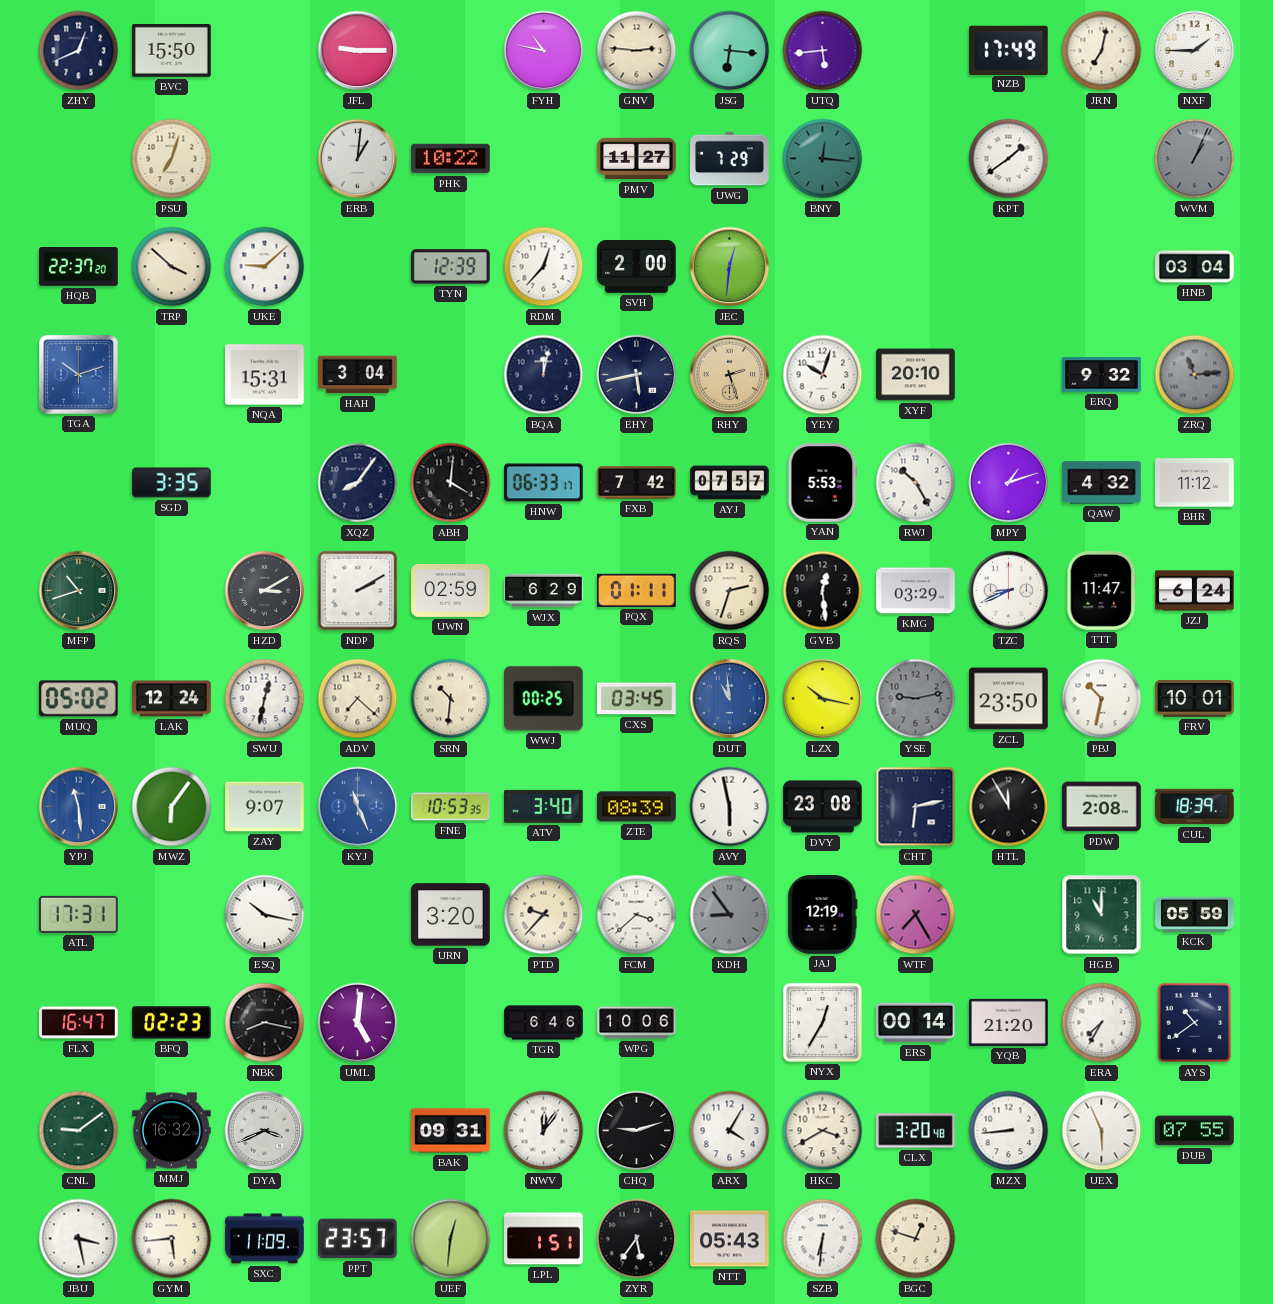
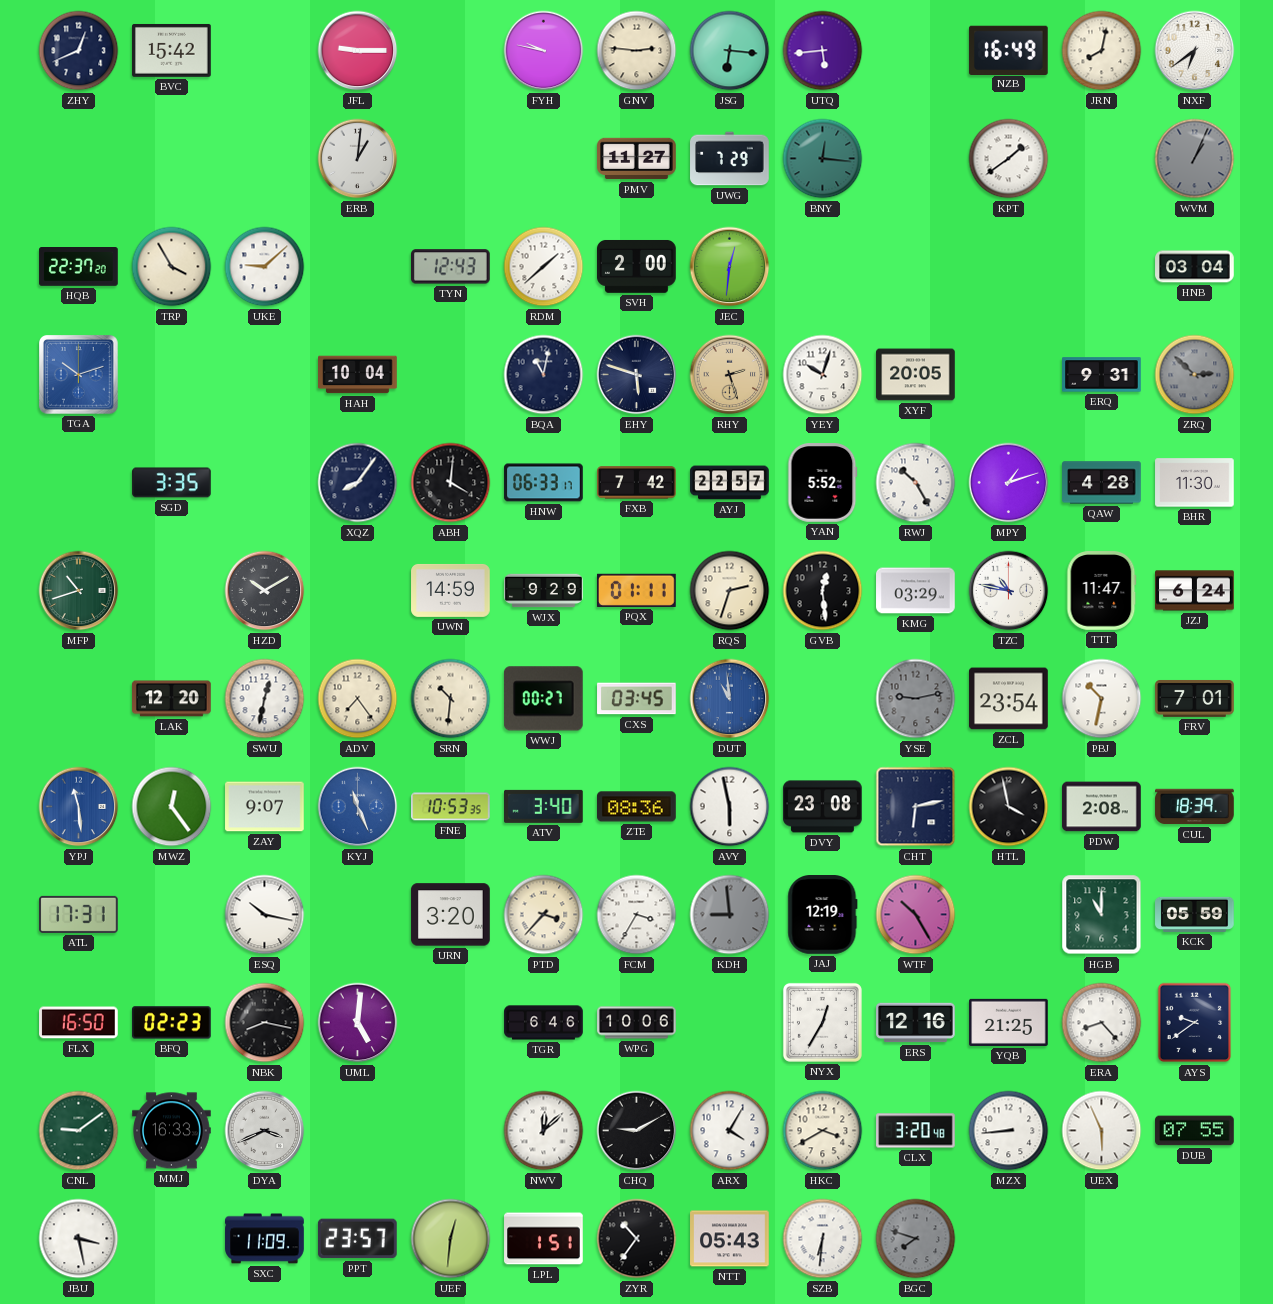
BVC: 15:50 -> 15:42 (172, 50)
FYH: 10:47 -> 9:47 (544, 51)
NZB: 17:49 -> 16:49 (1008, 50)
JRN: 7:02 -> 8:02 (1102, 51)
NXF: 1:45 -> 6:39 (1195, 51)
PSU: 7:03 -> none (172, 159)
PHK: 10:22 -> none (451, 159)
TRP: 3:52 -> 3:55 (172, 267)
TYN: 12:39 -> 12:43 (451, 267)
RDM: 12:37 -> 1:38 (544, 267)
NQA: 15:31 -> none (265, 375)
HAH: 3:04 -> 10:04 (358, 375)
BQA: 12:02 -> 11:02 (544, 375)
EHY: 5:43 -> 5:48 (637, 375)
XYF: 20:10 -> 20:05 (916, 375)
ERQ: 9:32 -> 9:31 (1102, 375)
ZRQ: 11:14 -> 2:52 (1195, 375)
AYJ: 07:57 -> 22:57 (730, 483)
YAN: 5:53 -> 5:52 (823, 483)
QAW: 4:32 -> 4:28 (1102, 483)
BHR: 11:12 -> 11:30 (1195, 483)
HZD: 3:10 -> 10:10 (265, 591)
NDP: 2:10 -> none (358, 591)
UWN: 02:59 -> 14:59 (451, 590)
WJX: 6:29 -> 9:29 (544, 591)
TZC: 8:41 -> 10:47 (1009, 591)
MUQ: 05:02 -> none (78, 699)
LAK: 12:24 -> 12:20 (172, 699)
ADV: 7:22 -> 7:24 (358, 699)
WWJ: 00:25 -> 00:27 (543, 699)
LZX: 10:17 -> none (823, 699)
ZCL: 23:50 -> 23:54 (1009, 699)
FRV: 10:01 -> 7:01 (1195, 698)
MWZ: 6:06 -> 12:24 (172, 807)
ZTE: 08:39 -> 08:36 (637, 807)
HTL: 11:55 -> 3:58 (1009, 807)
PTD: 9:37 -> 3:37 (544, 915)
FCM: 3:38 -> 3:35 (637, 915)
KDH: 8:54 -> 8:59 (730, 915)
WTF: 7:25 -> 10:25 (916, 915)
FLX: 16:47 -> 16:50 (79, 1023)
ERS: 00:14 -> 12:16 (916, 1023)
YQB: 21:20 -> 21:25 (1009, 1022)
ERA: 7:35 -> 8:23 (1102, 1023)
AYS: 10:39 -> 9:39 (1195, 1023)
MMJ: 16:32 -> 16:33 (172, 1131)
BAK: 09:31 -> none (451, 1131)
NWV: 12:06 -> 12:08 (544, 1131)
CHQ: 9:12 -> 9:10 (637, 1131)
GYM: 5:44 -> none (172, 1239)
ZYR: 5:36 -> 10:36 (637, 1239)
BGC: 12:48 -> 7:48 (916, 1239)
BGC dial: cream -> grey (916, 1239)
